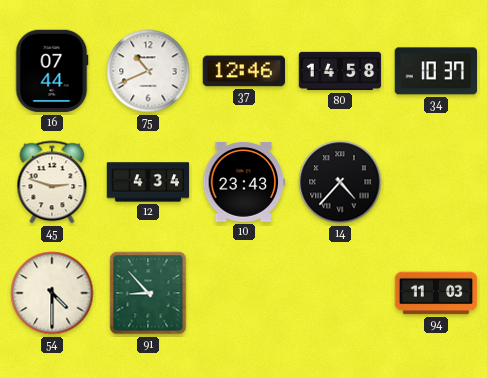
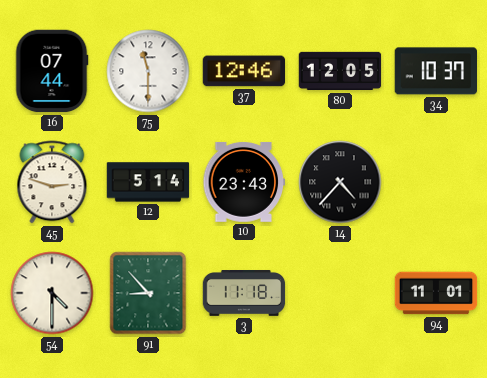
75: 10:41 -> 11:30 (148, 71)
80: 14:58 -> 12:05 (340, 71)
12: 4:34 -> 5:14 (148, 182)
3: none -> 11:18 (244, 294)
94: 11:03 -> 11:01 (436, 293)
